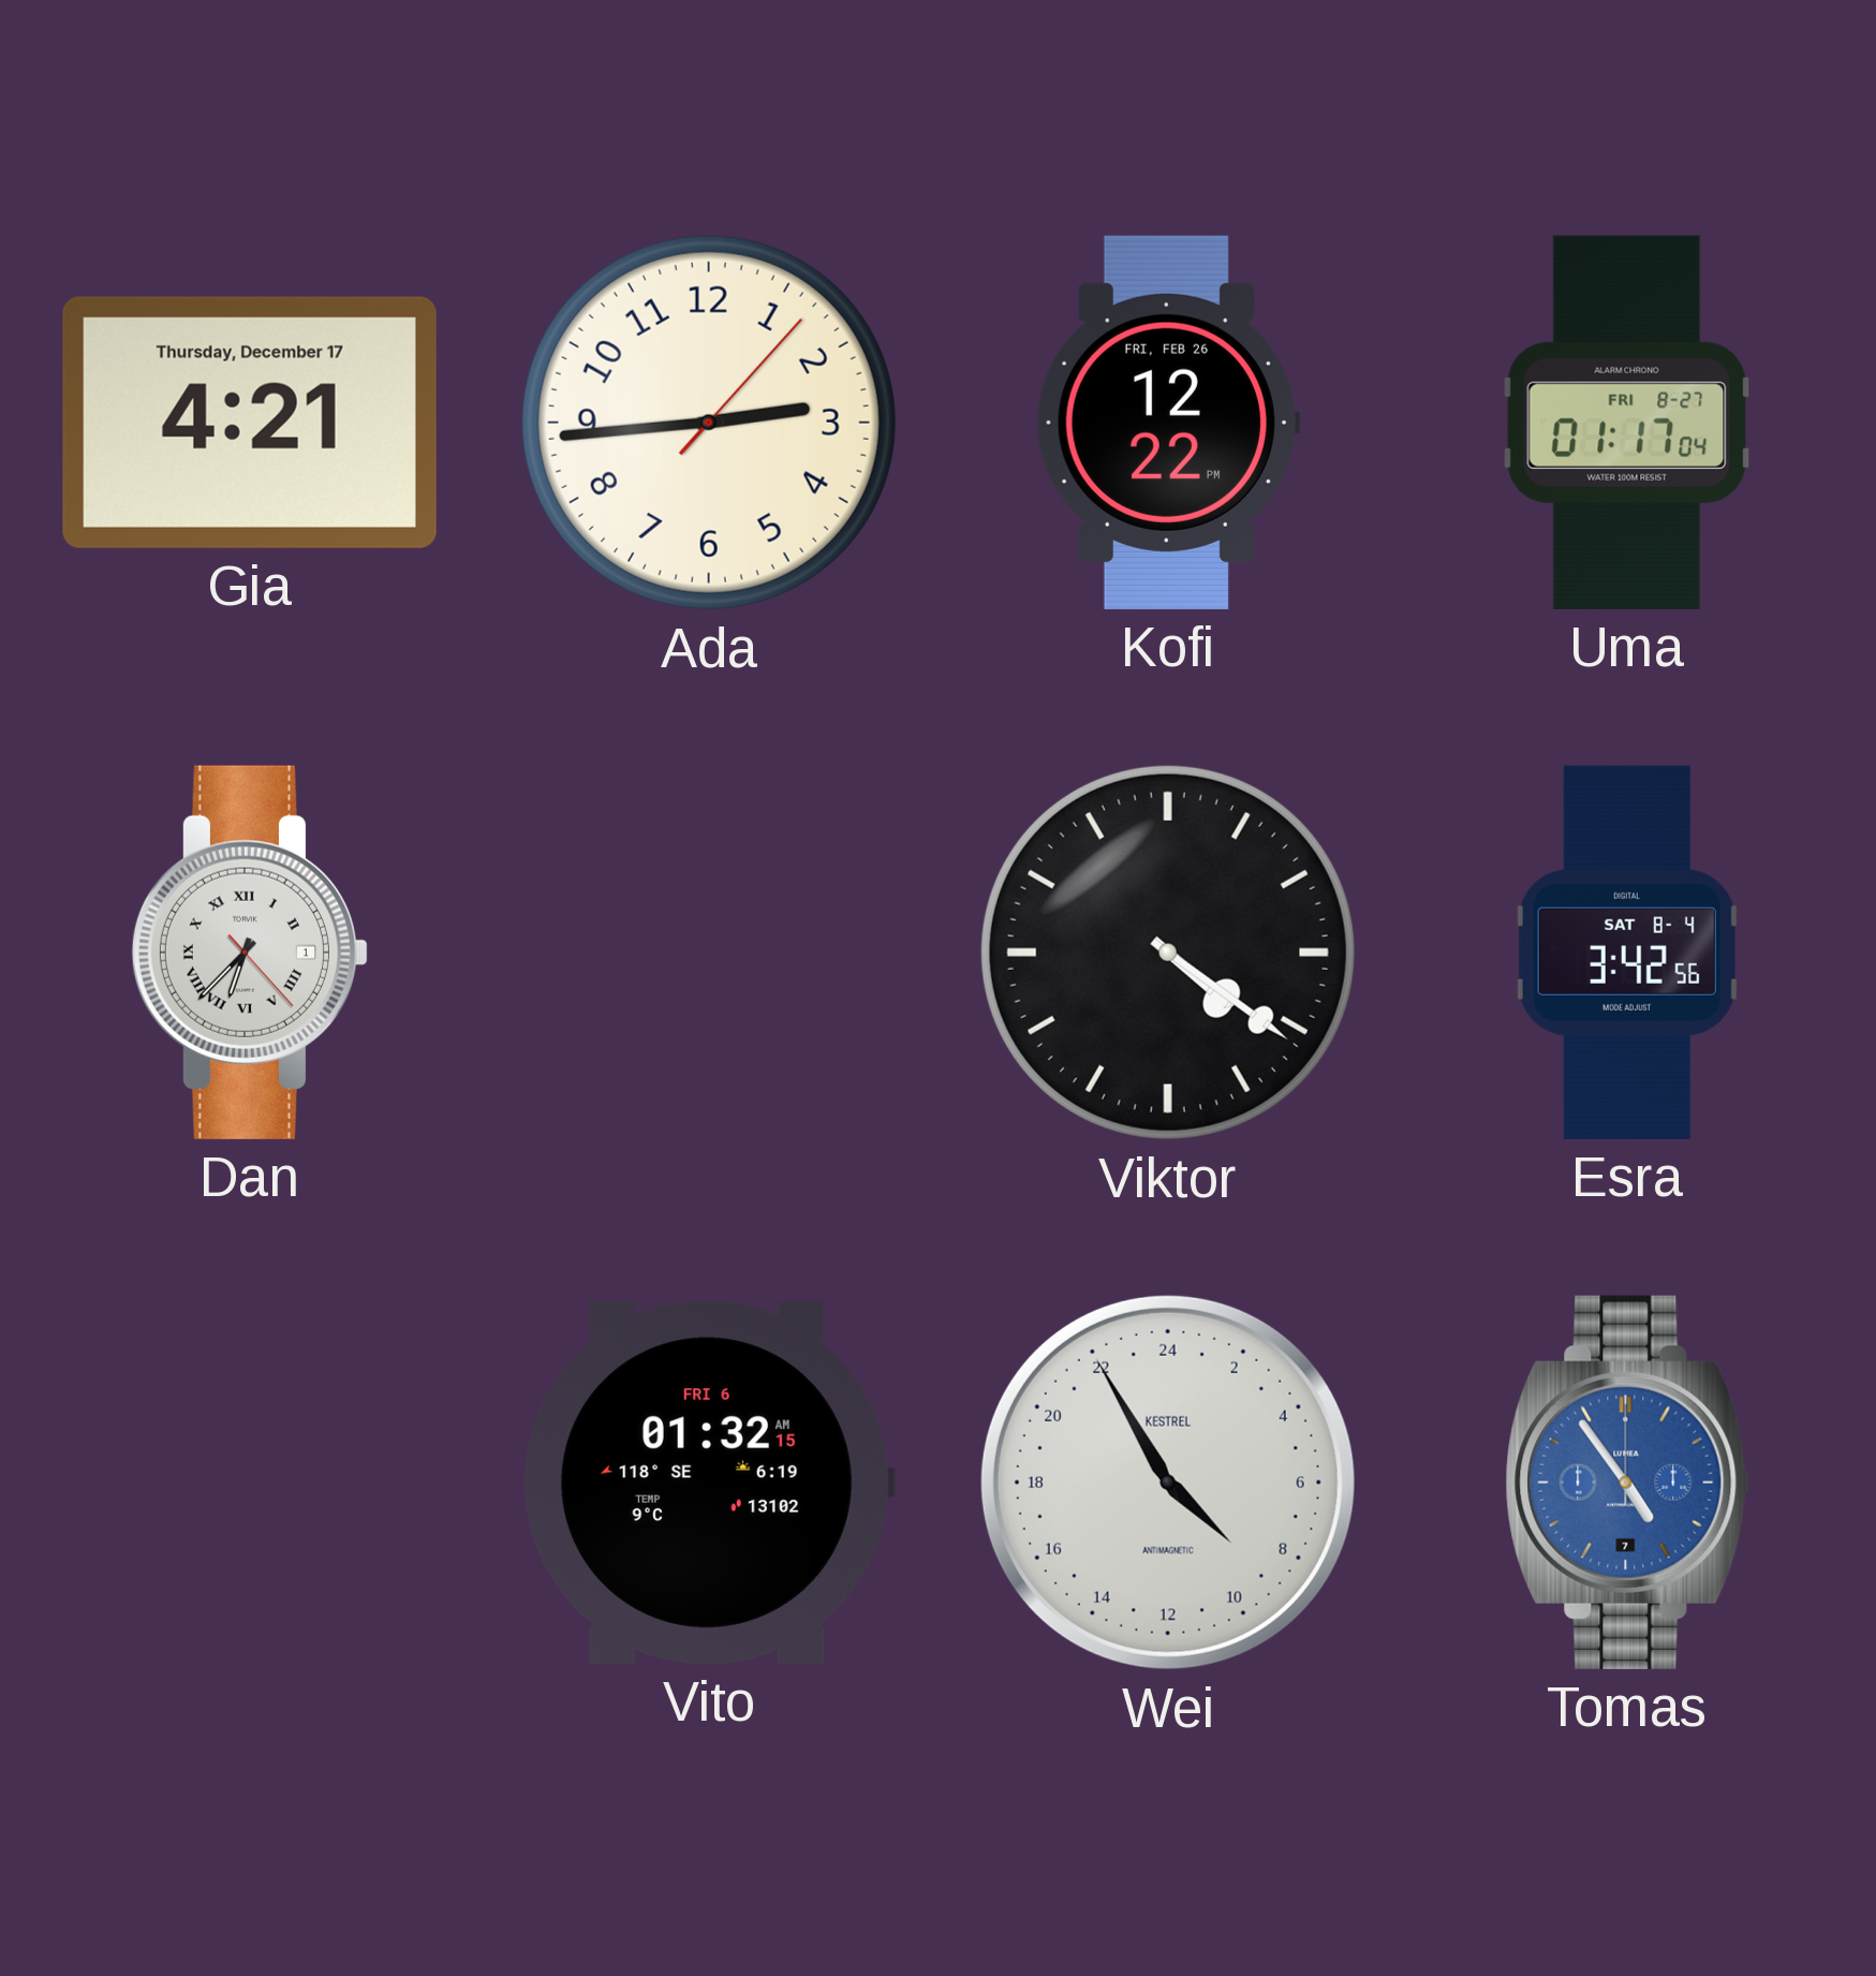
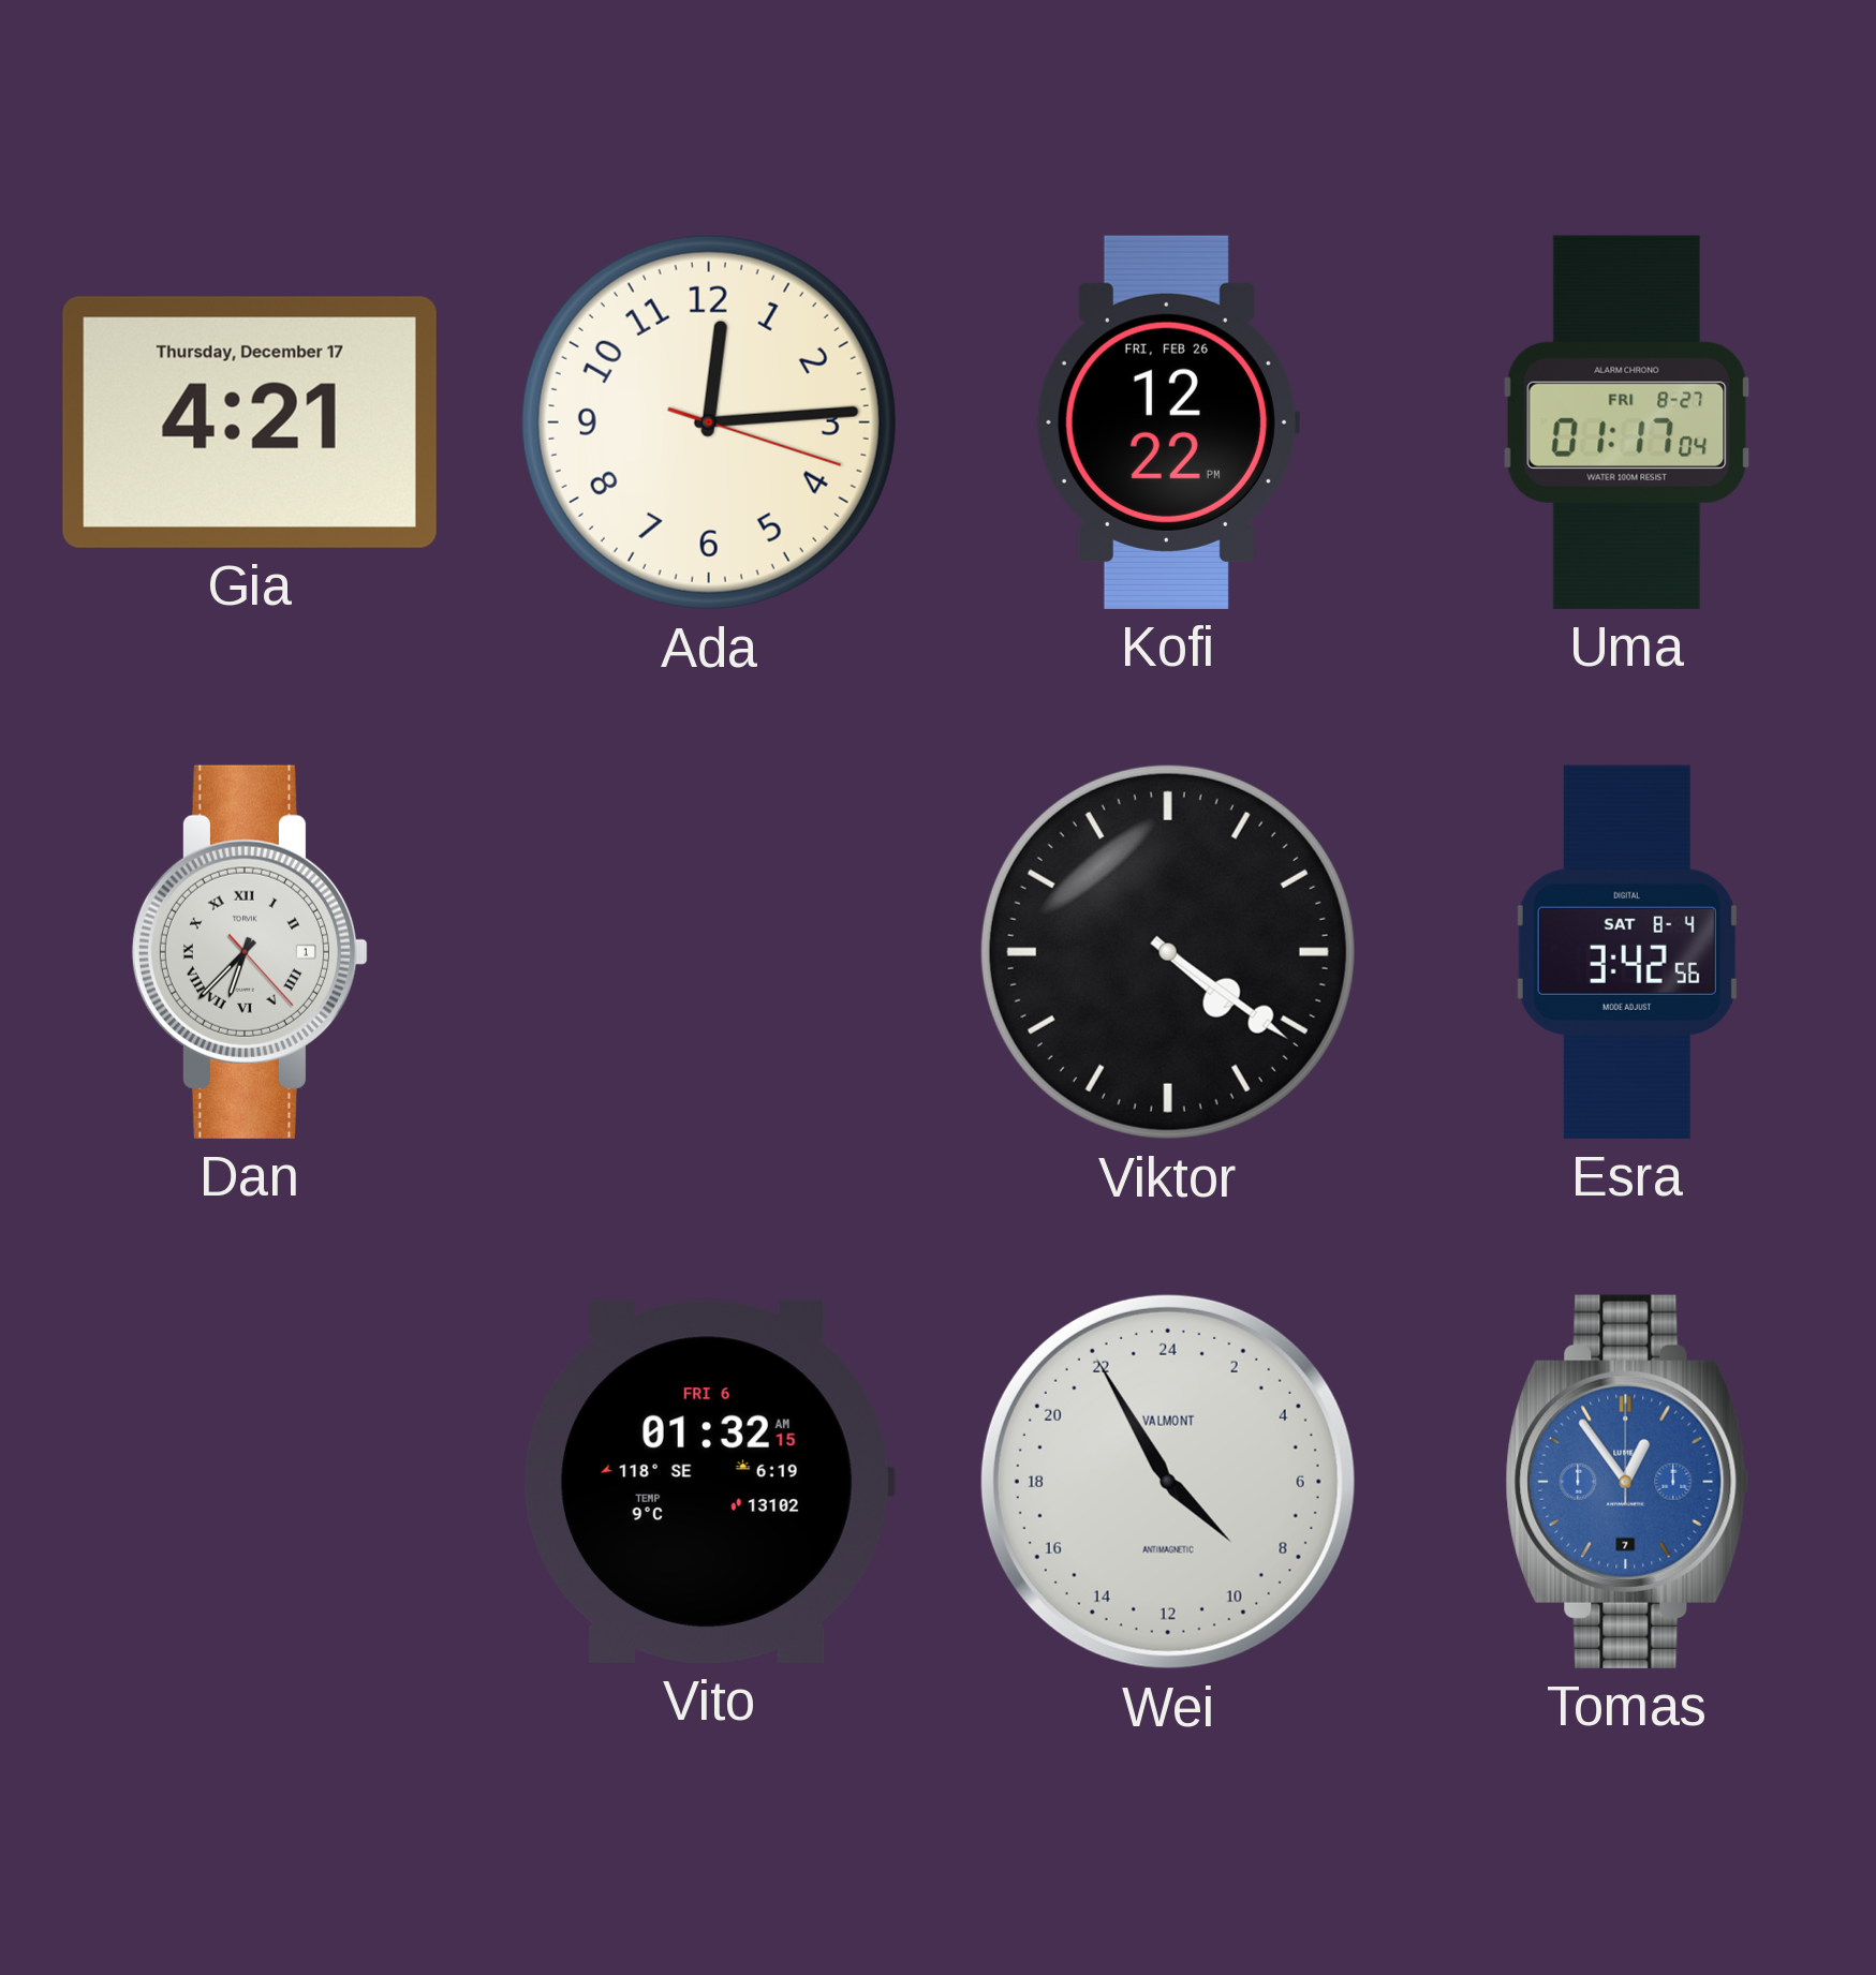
Ada: 2:44 -> 12:14 (709, 422)
Wei brand: KESTREL -> VALMONT (1168, 1482)
Tomas: 4:54 -> 12:54 (1627, 1482)
